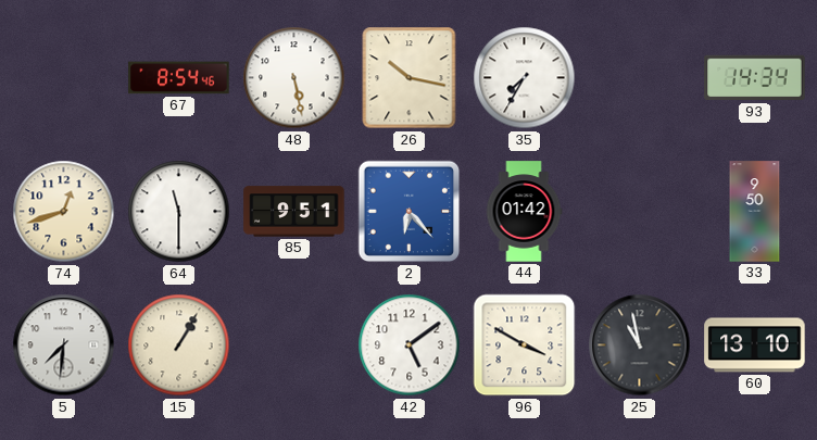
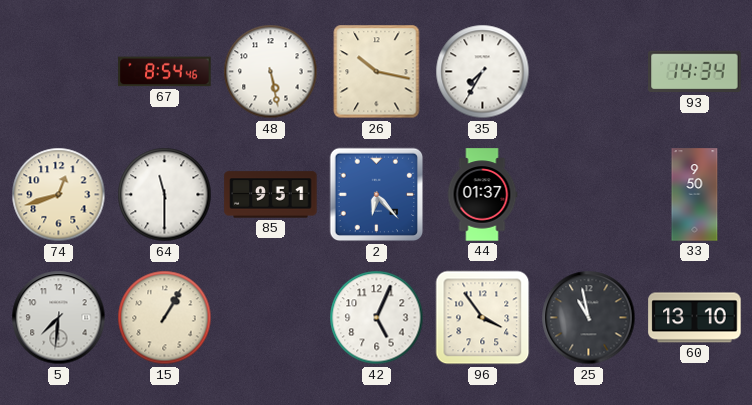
44: 01:42 -> 01:37 (482, 195)
42: 5:09 -> 5:04 (377, 318)
96: 3:50 -> 3:54 (483, 318)
